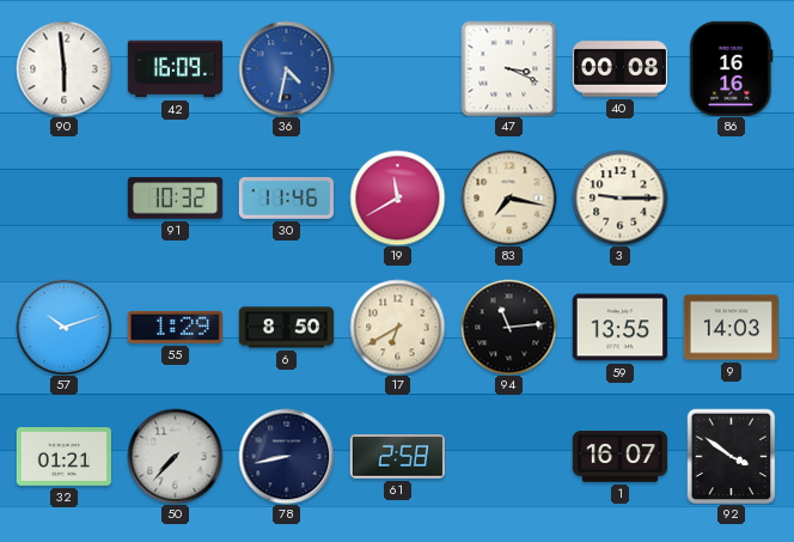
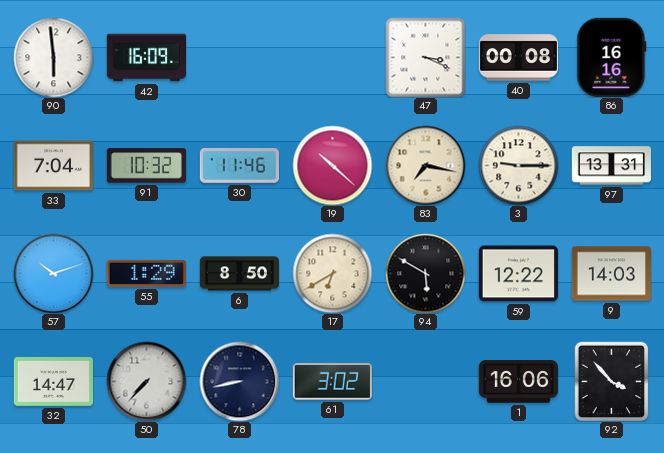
36: 4:32 -> none (286, 68)
33: none -> 7:04 (53, 166)
19: 11:40 -> 10:22 (332, 165)
97: none -> 13:31 (611, 166)
94: 11:14 -> 5:50 (425, 273)
59: 13:55 -> 12:22 (518, 274)
32: 01:21 -> 14:47 (53, 382)
61: 2:58 -> 3:02 (332, 382)
1: 16:07 -> 16:06 (518, 382)
92: 3:51 -> 3:53 (612, 381)
